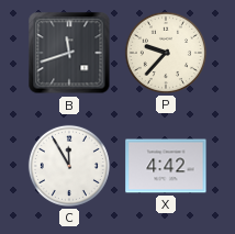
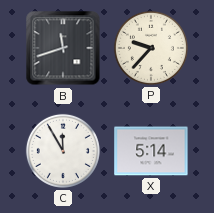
X: 4:42 -> 5:14 (151, 151)
